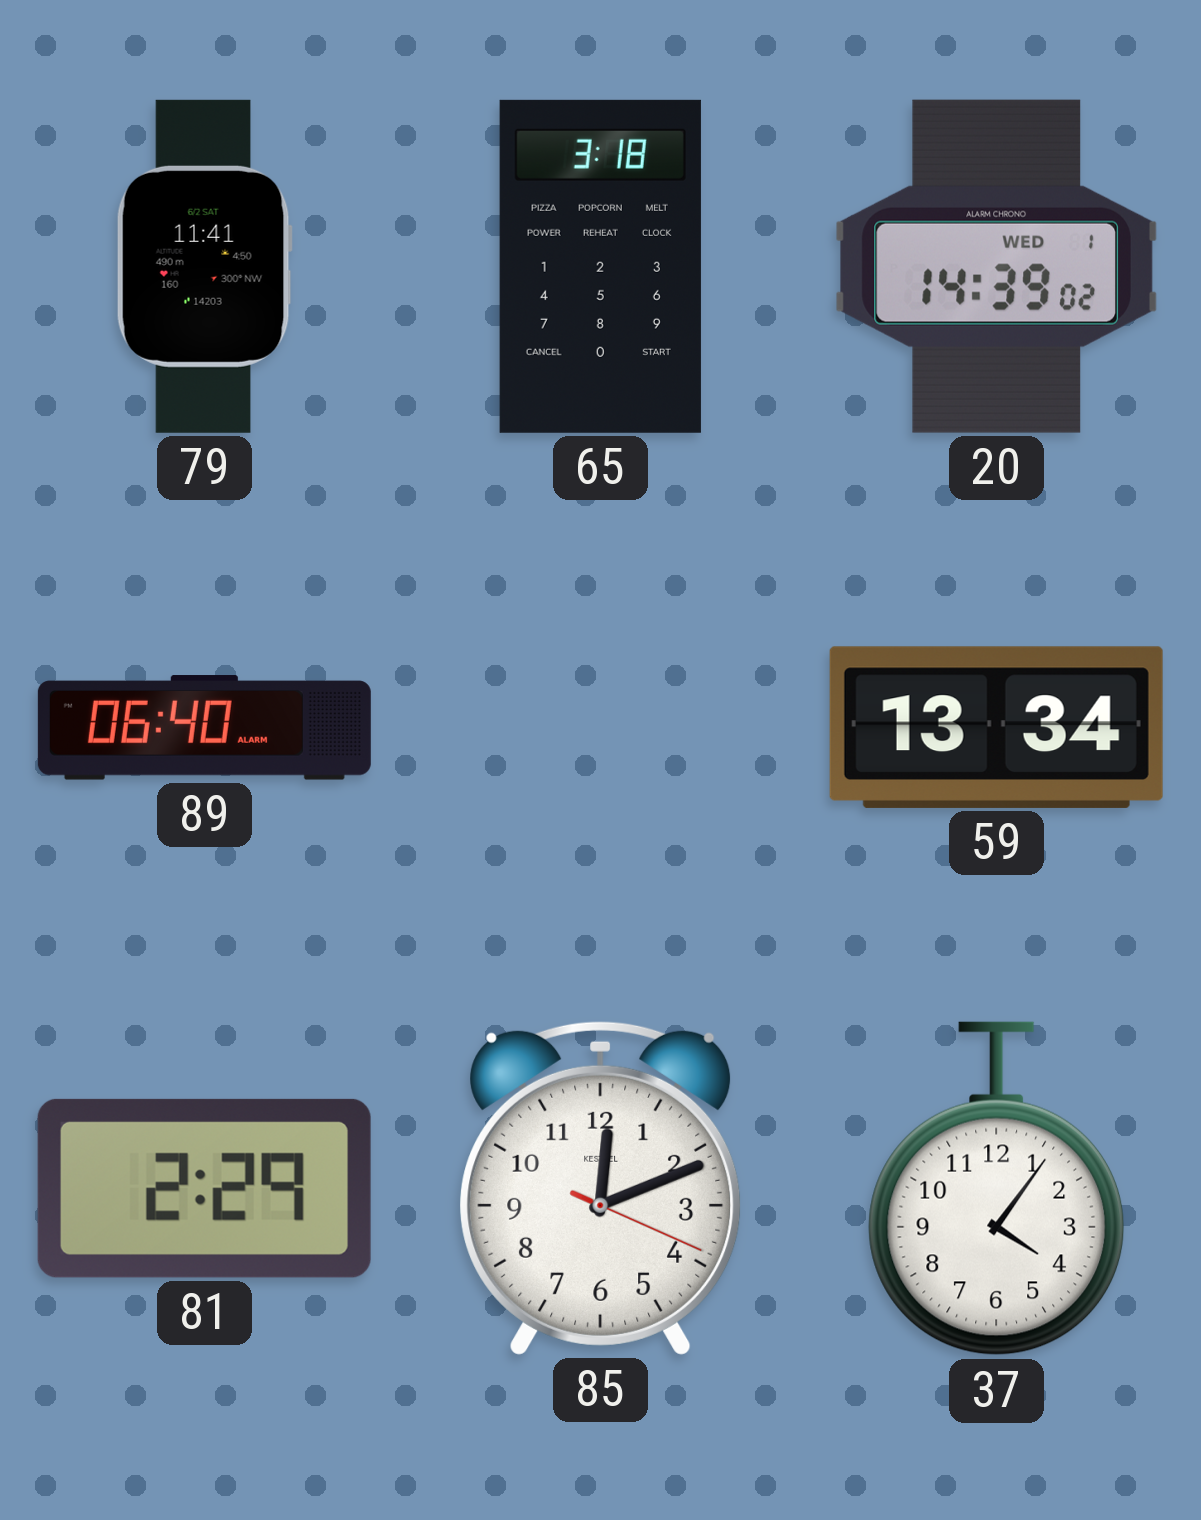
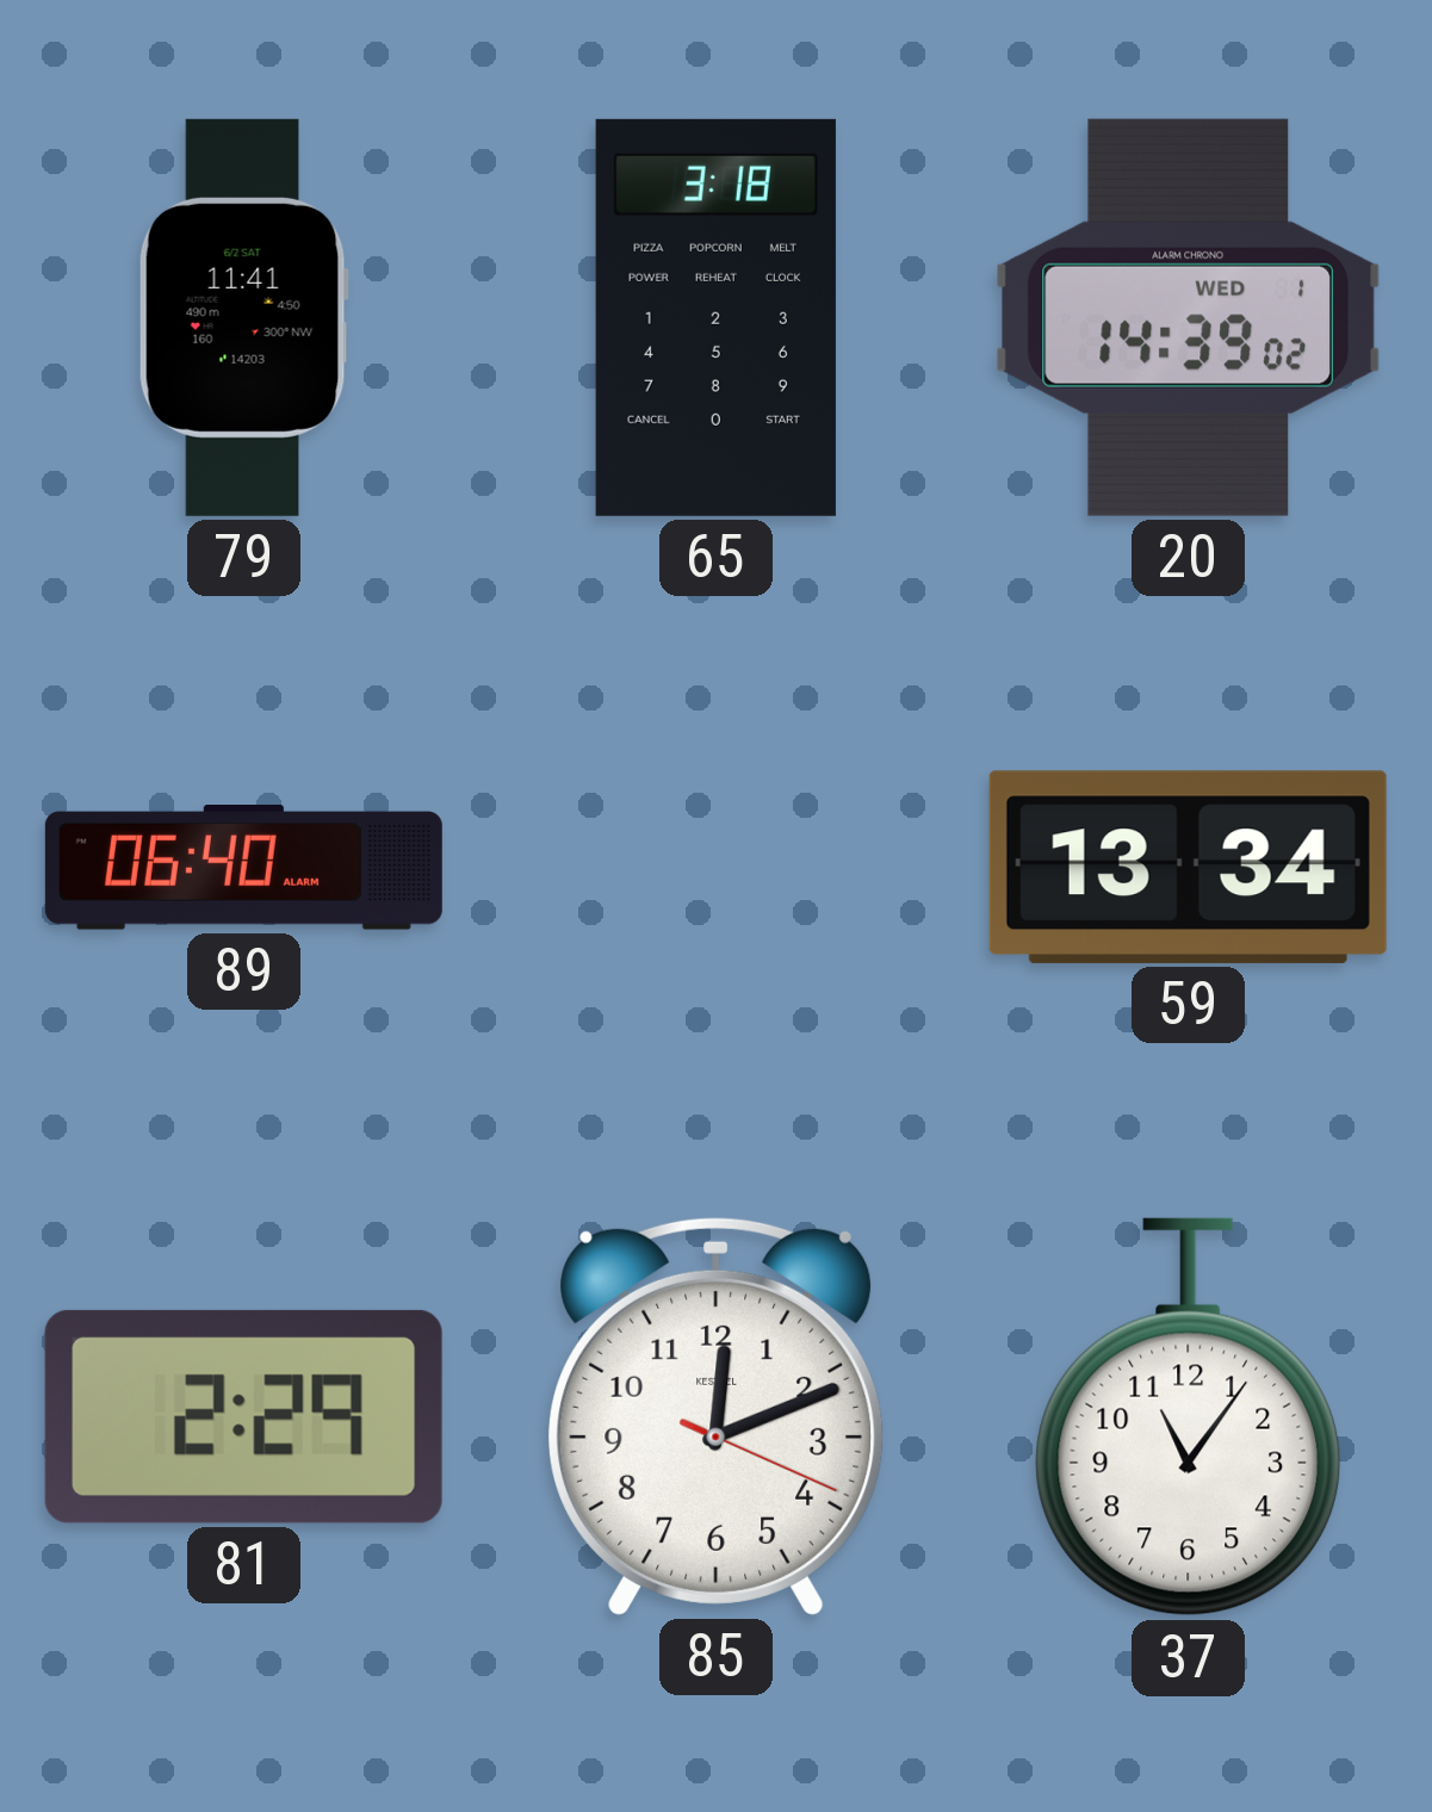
37: 4:06 -> 11:06 (1189, 1417)
